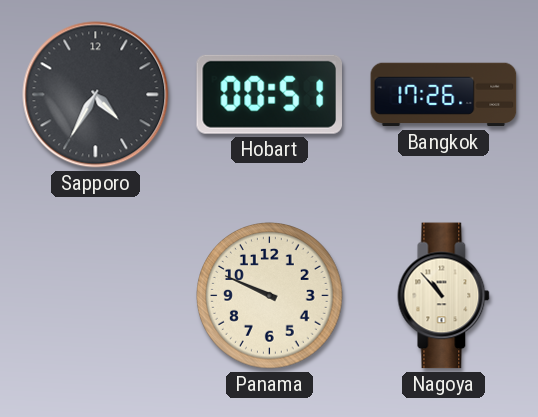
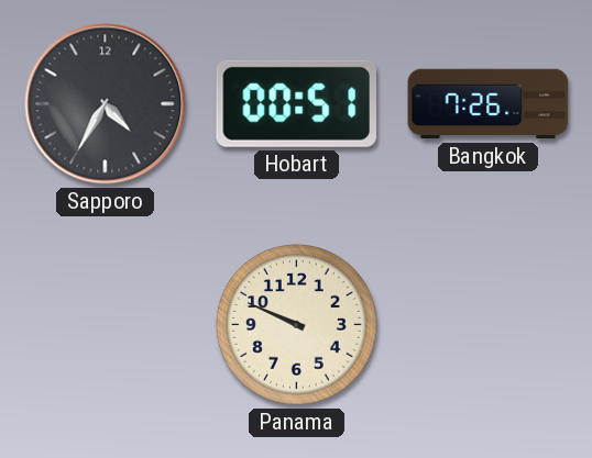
Bangkok: 17:26 -> 7:26 (489, 104)
Nagoya: 10:53 -> none (444, 296)
